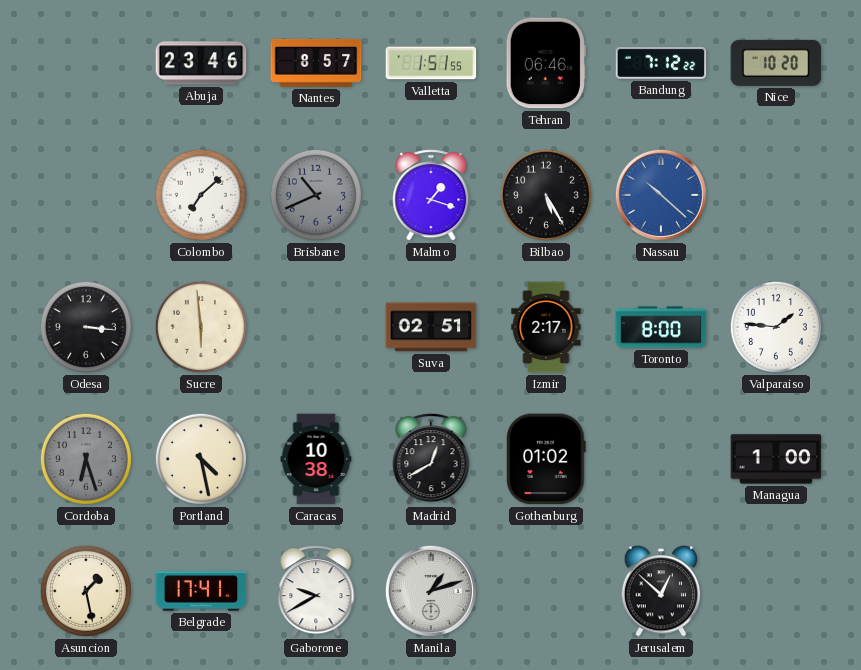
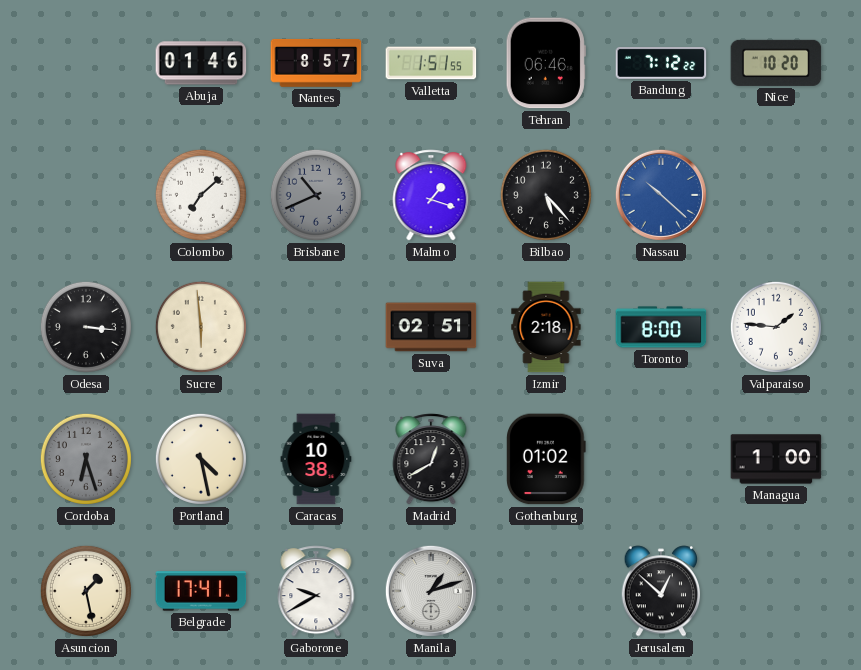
Abuja: 23:46 -> 01:46 (201, 63)
Bilbao: 5:25 -> 5:23 (546, 195)
Izmir: 2:17 -> 2:18 (546, 327)
